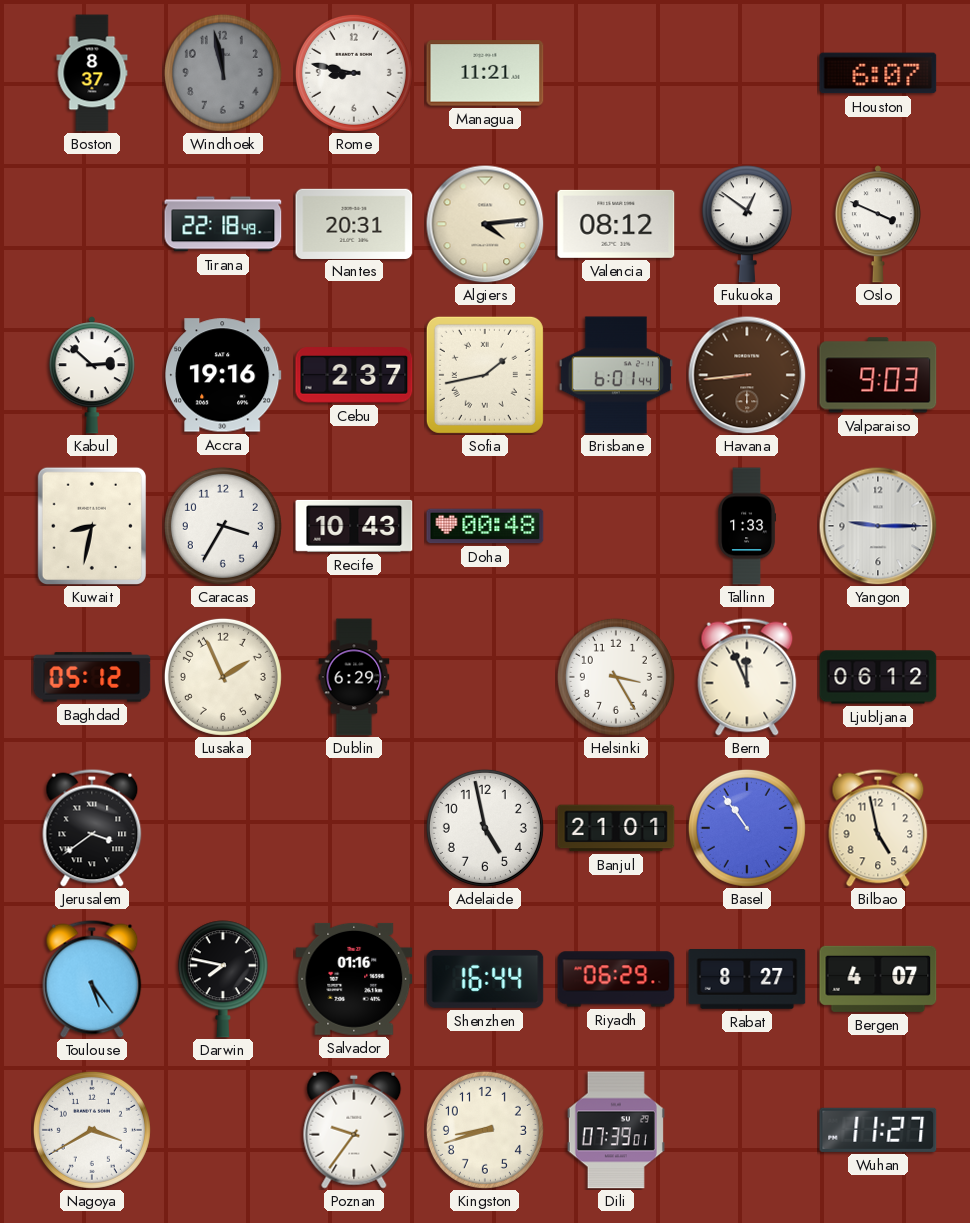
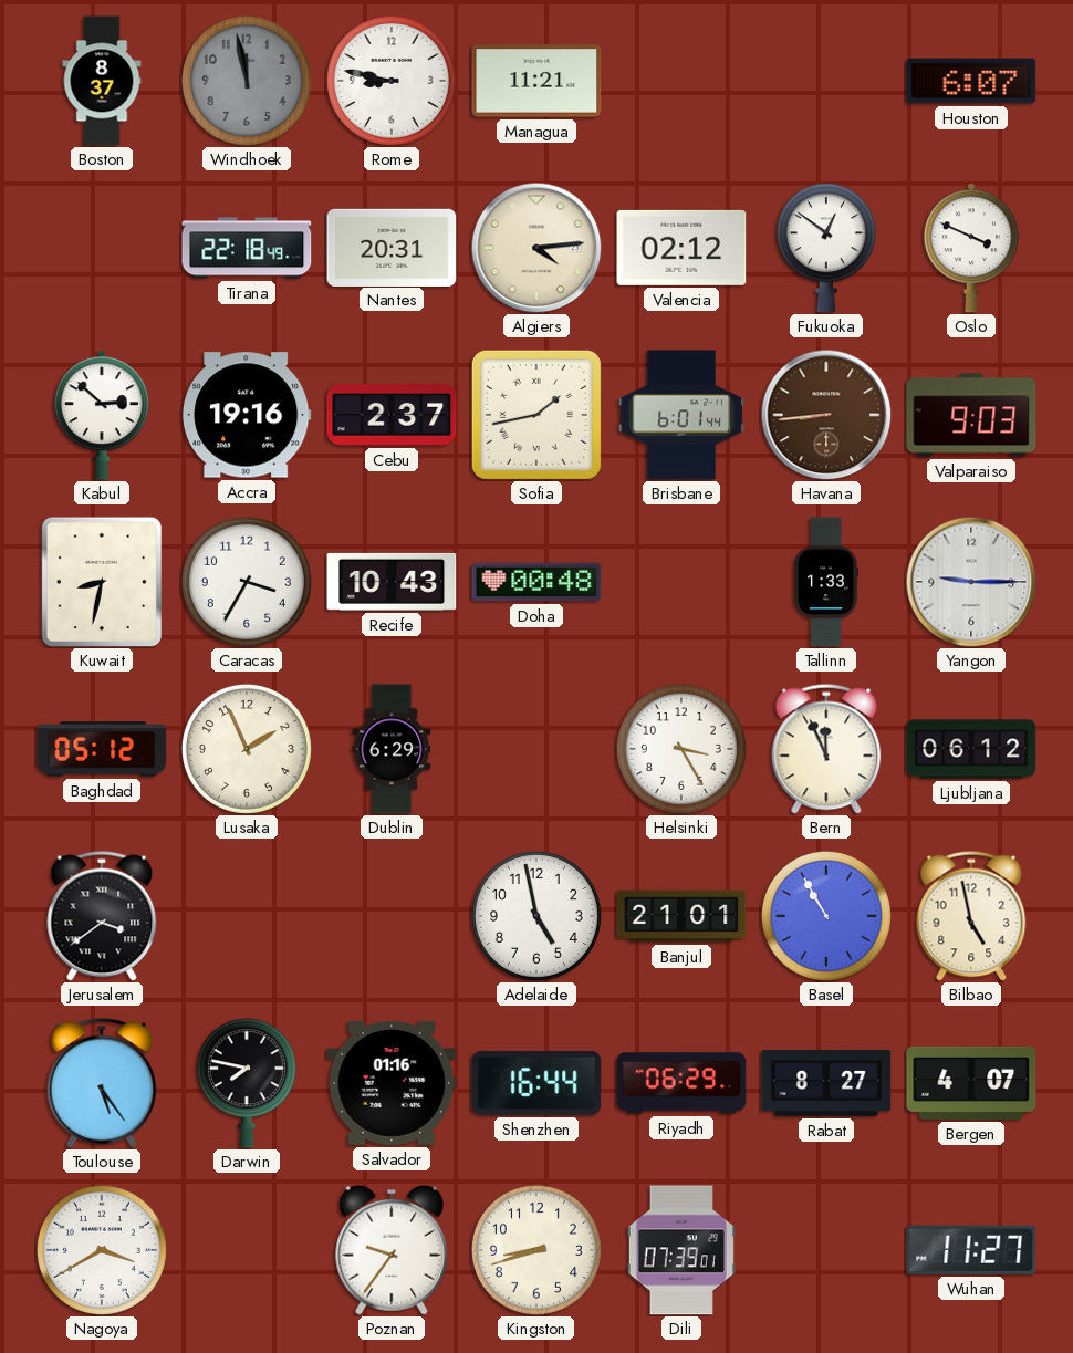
Valencia: 08:12 -> 02:12 (681, 248)
Basel: 10:54 -> 10:55 (826, 916)
